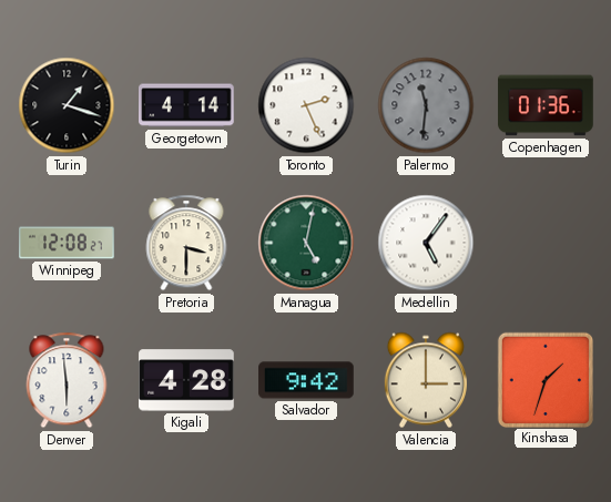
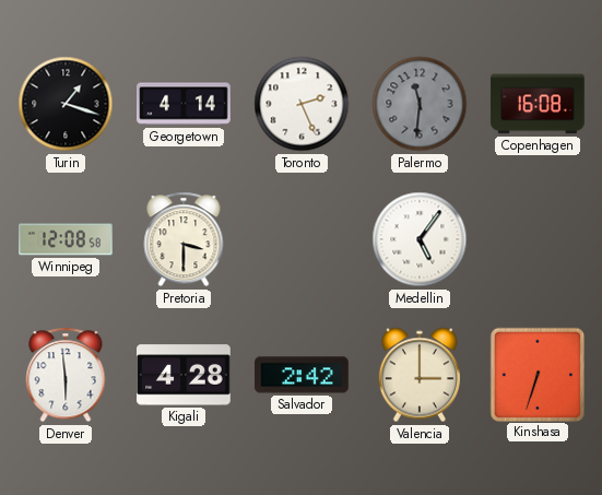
Copenhagen: 01:36 -> 16:08 (538, 104)
Winnipeg: 12:08:27 -> 12:08:58 (66, 239)
Managua: 5:02 -> none (306, 243)
Salvador: 9:42 -> 2:42 (302, 375)
Kinshasa: 1:33 -> 6:33 (536, 374)
